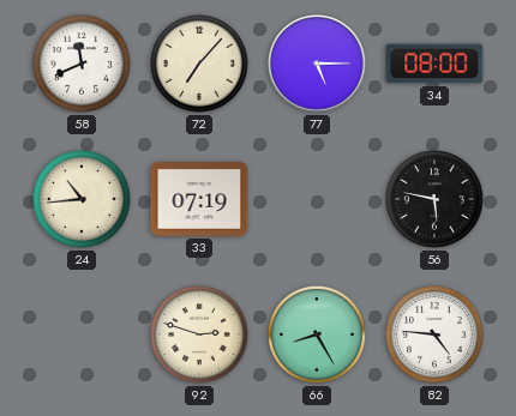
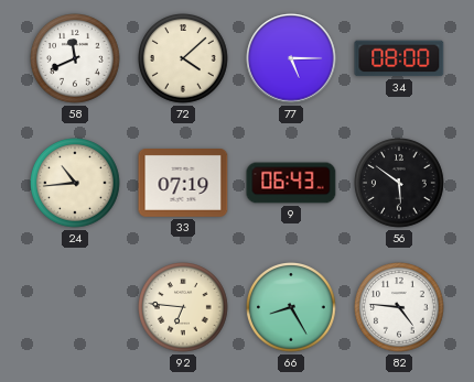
72: 7:07 -> 4:08 (184, 59)
9: none -> 06:43 (291, 183)
56: 5:47 -> 5:51 (400, 184)
92: 2:48 -> 6:46 (184, 308)
